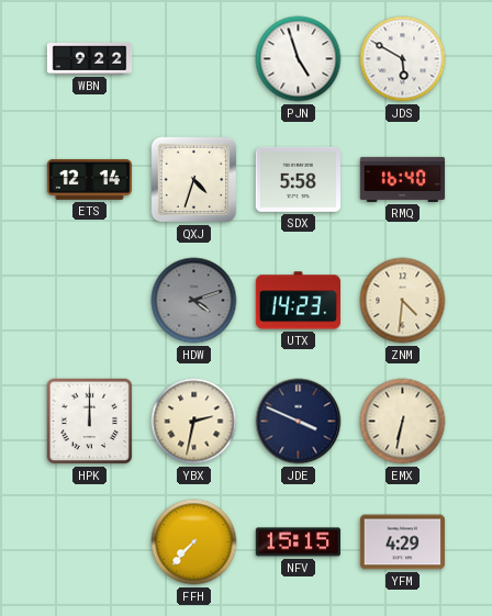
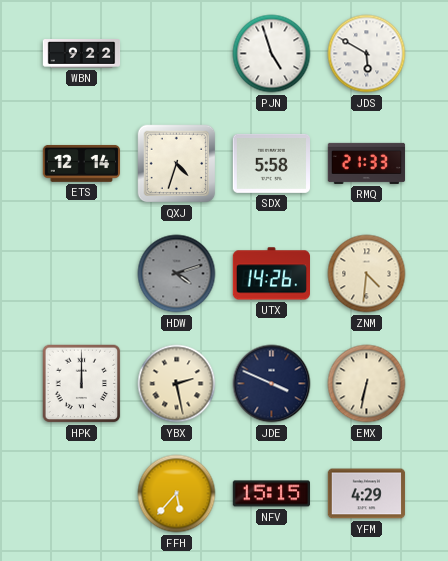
RMQ: 16:40 -> 21:33 (367, 163)
UTX: 14:23 -> 14:26 (272, 274)
YBX: 2:32 -> 2:28 (177, 384)
FFH: 7:37 -> 5:37 (177, 494)
